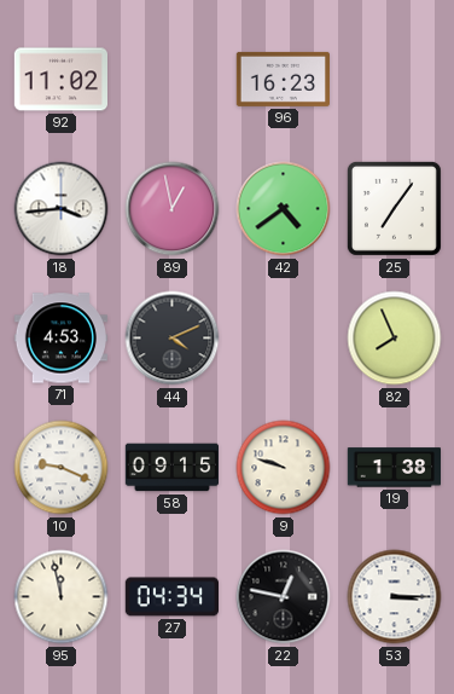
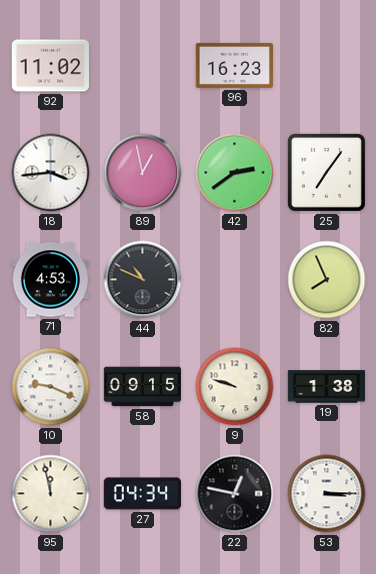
42: 4:39 -> 2:39 (235, 173)
44: 4:11 -> 10:49 (143, 280)
